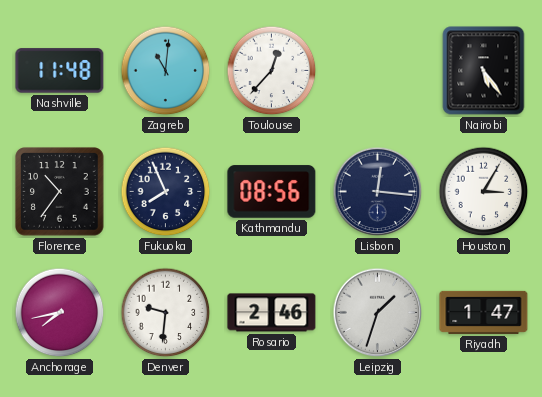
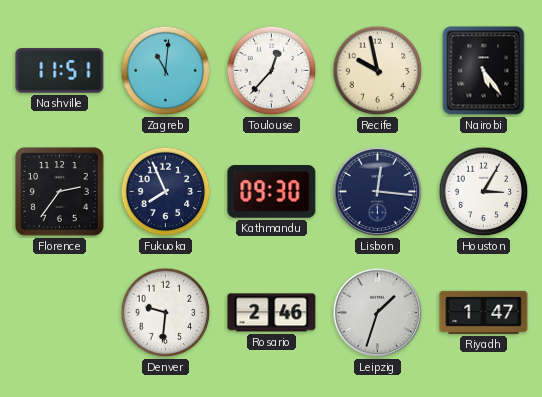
Nashville: 11:48 -> 11:51 (60, 71)
Recife: none -> 9:58 (378, 71)
Florence: 10:36 -> 2:36 (60, 192)
Kathmandu: 08:56 -> 09:30 (272, 192)
Anchorage: 7:43 -> none (60, 313)
